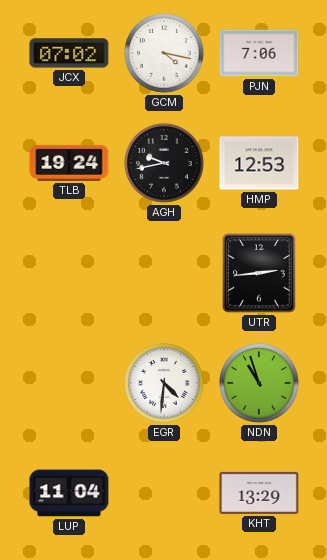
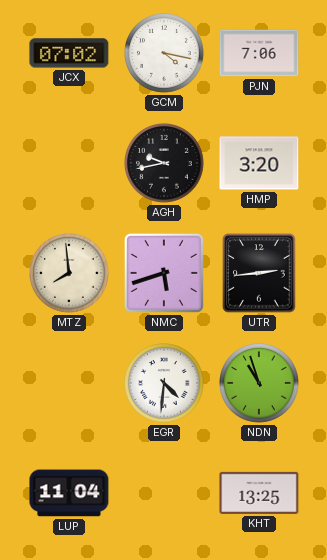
TLB: 19:24 -> none (69, 163)
HMP: 12:53 -> 3:20 (259, 163)
MTZ: none -> 7:59 (70, 274)
NMC: none -> 5:42 (164, 273)
KHT: 13:29 -> 13:25 (259, 493)
